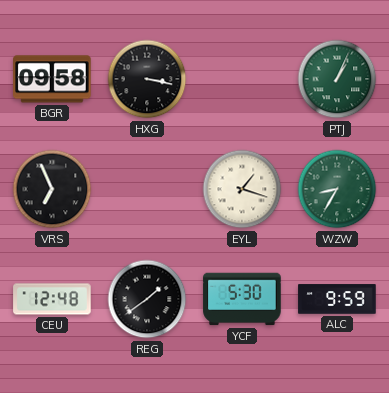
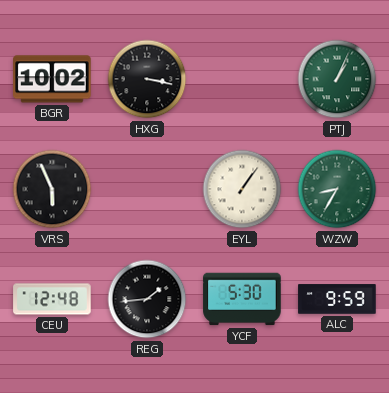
BGR: 09:58 -> 10:02 (52, 79)
VRS: 6:56 -> 5:56 (52, 189)
EYL: 1:18 -> 1:06 (242, 189)
REG: 1:39 -> 1:44 (147, 299)
